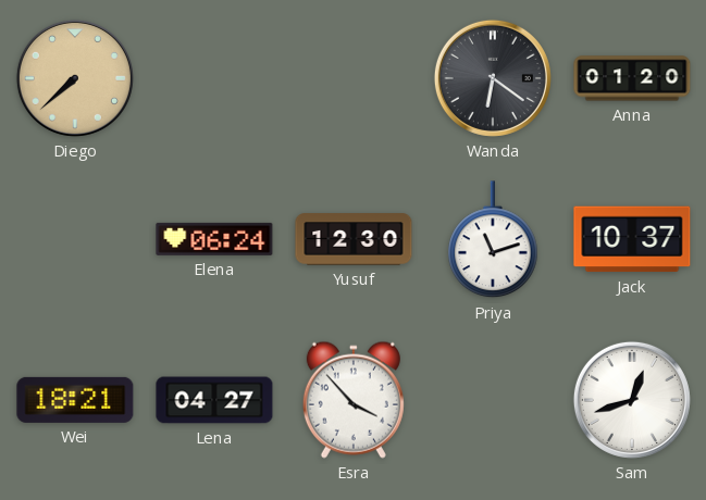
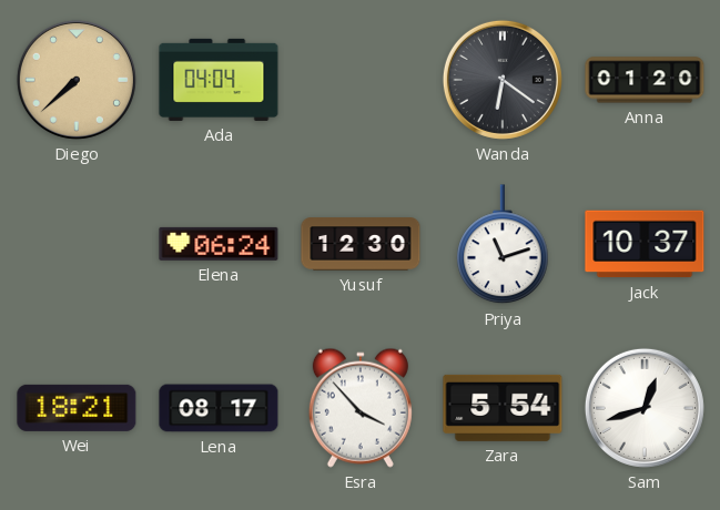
Ada: none -> 04:04 (219, 80)
Lena: 04:27 -> 08:17 (219, 408)
Zara: none -> 5:54 (503, 408)
